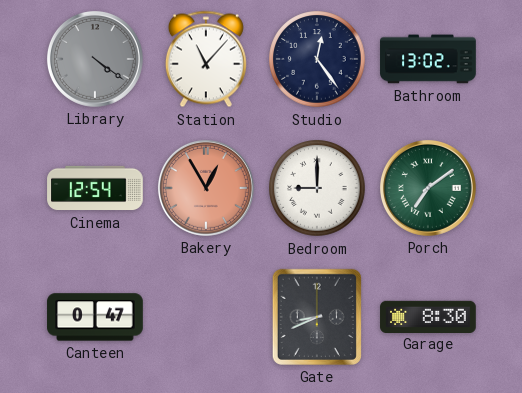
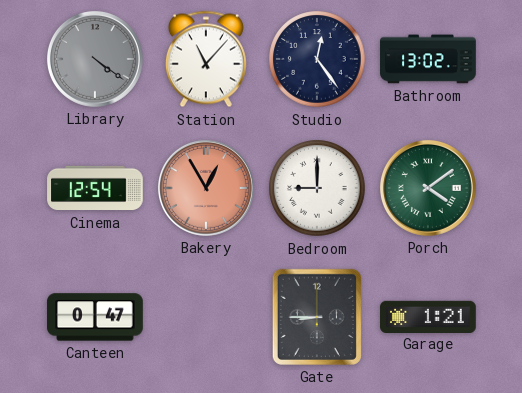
Porch: 7:09 -> 4:09 (428, 188)
Gate: 8:41 -> 8:45 (317, 317)
Garage: 8:30 -> 1:21 (428, 316)
